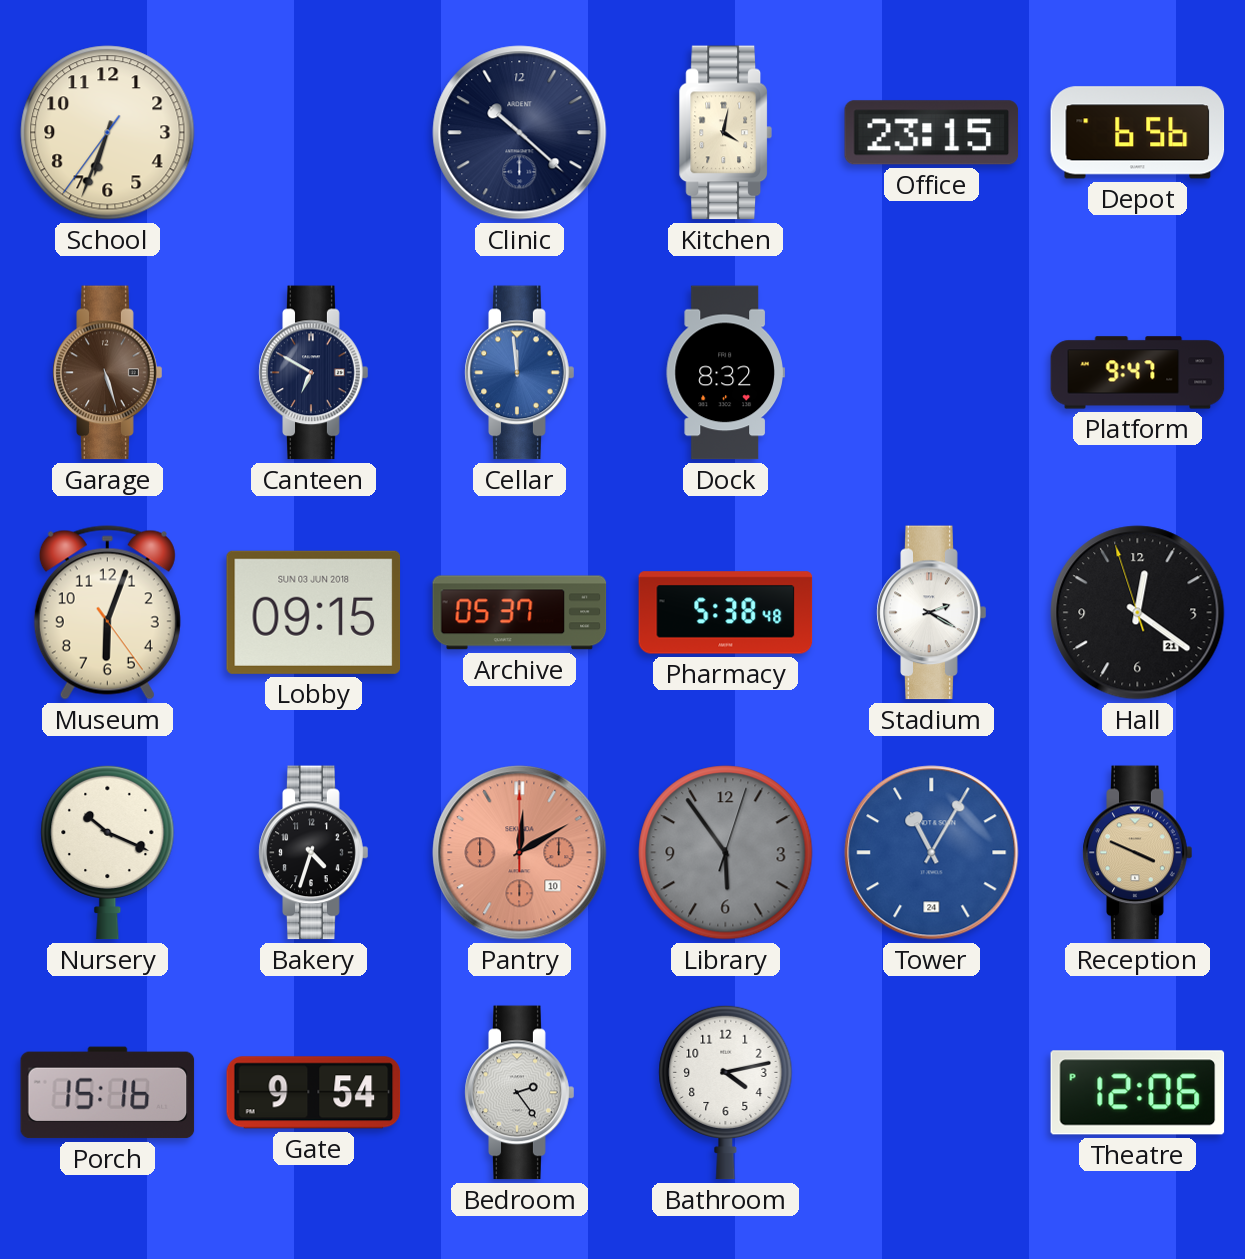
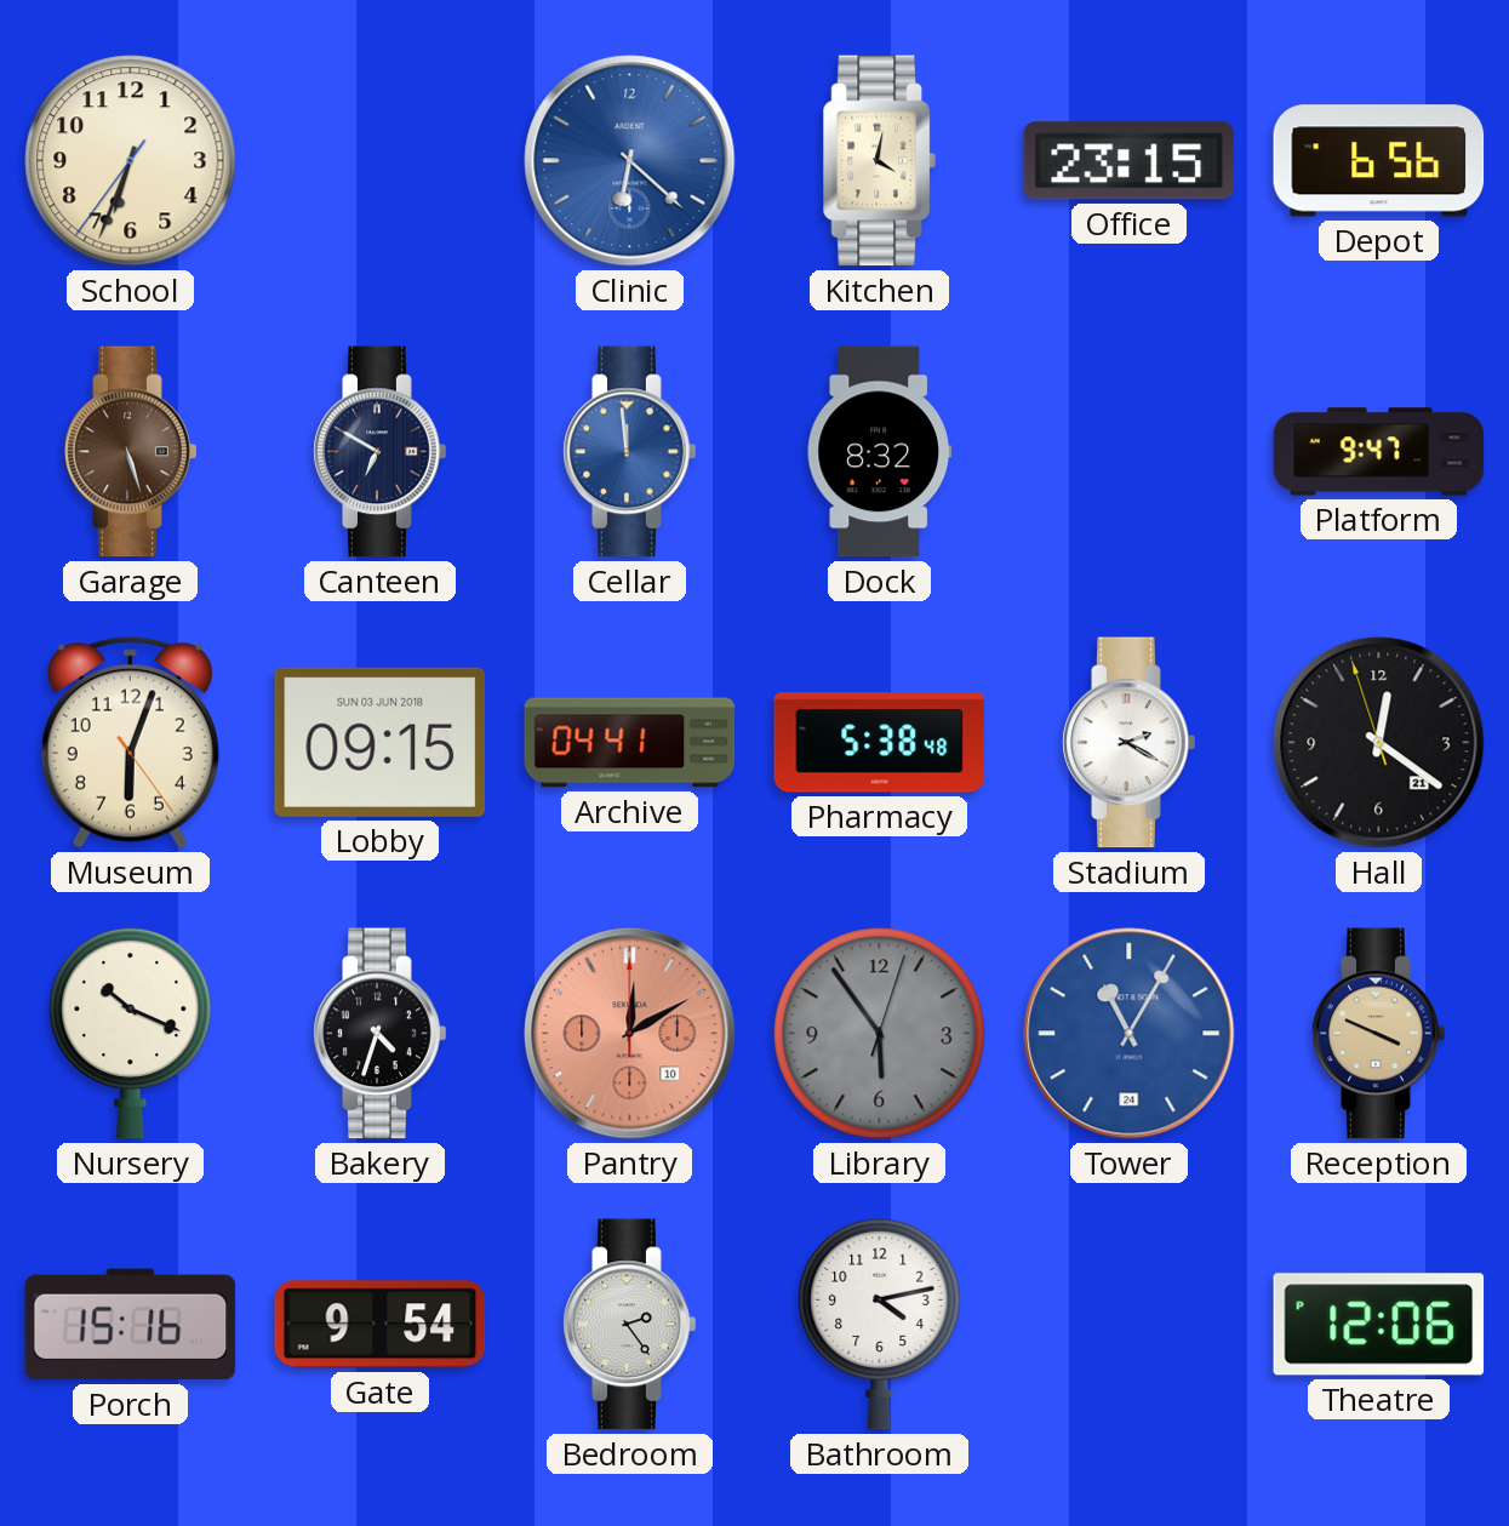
Clinic: 10:22 -> 6:22 (630, 161)
Clinic dial: navy -> blue (630, 161)
Archive: 05:37 -> 04:41 (630, 743)
